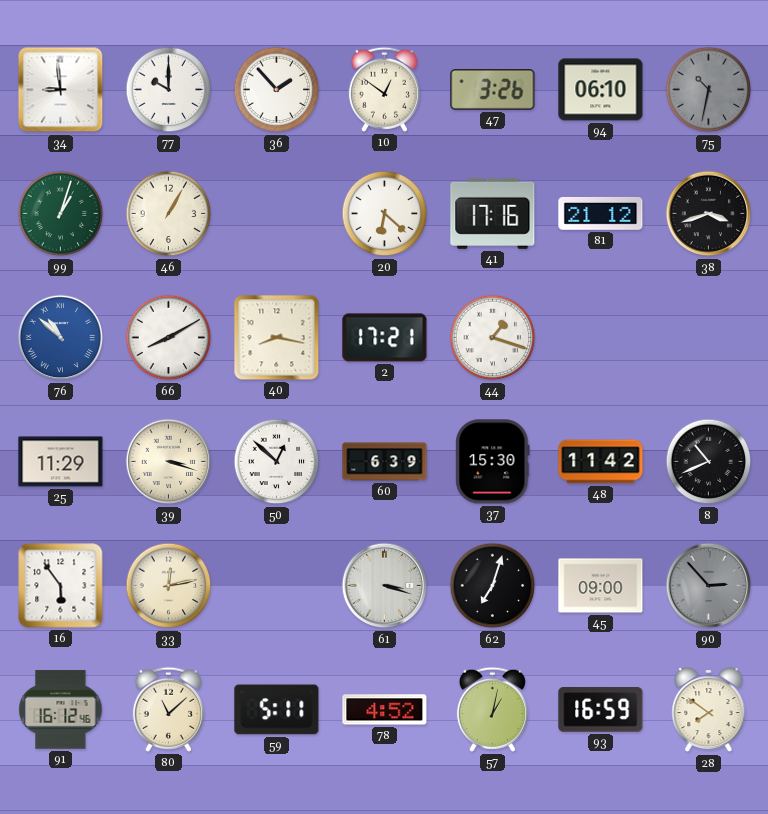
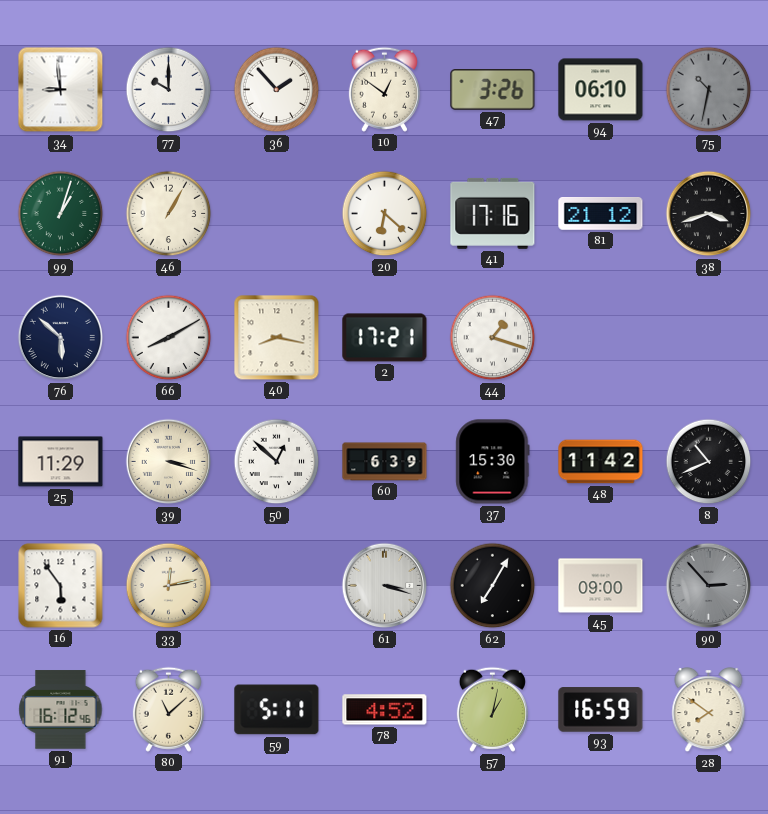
76: 10:52 -> 5:52 (61, 338)
76 dial: blue -> navy (61, 338)
62: 7:03 -> 7:05 (493, 586)
